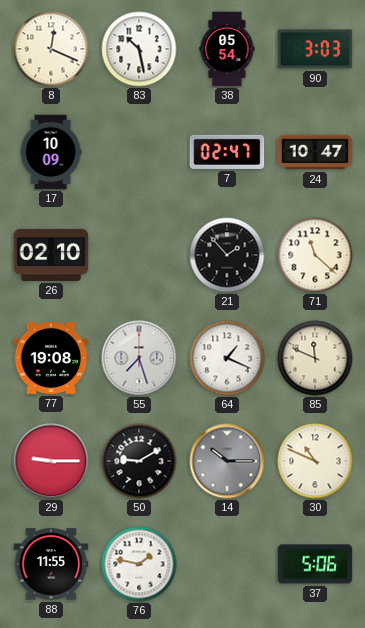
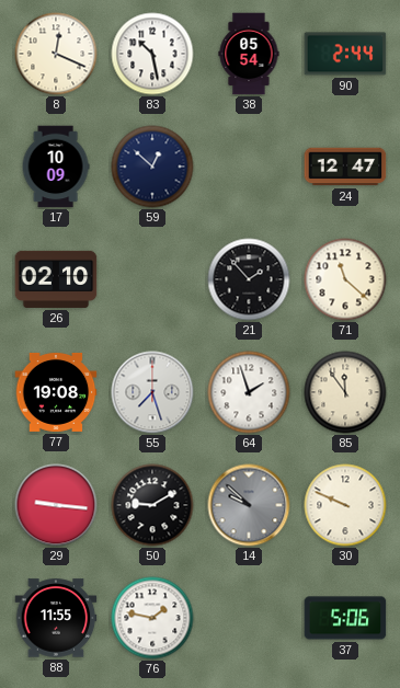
90: 3:03 -> 2:44 (345, 54)
59: none -> 12:52 (152, 167)
7: 02:47 -> none (227, 152)
24: 10:47 -> 12:47 (345, 167)
64: 1:19 -> 1:57 (249, 392)
85: 11:49 -> 11:54 (345, 392)
29: 9:15 -> 9:16 (56, 505)
14: 10:15 -> 9:52 (249, 505)
30: 10:49 -> 9:49 (345, 505)
